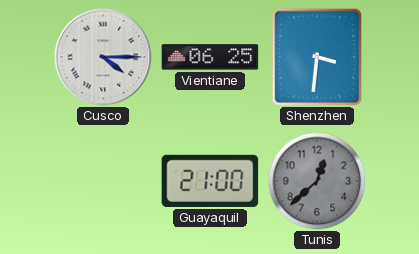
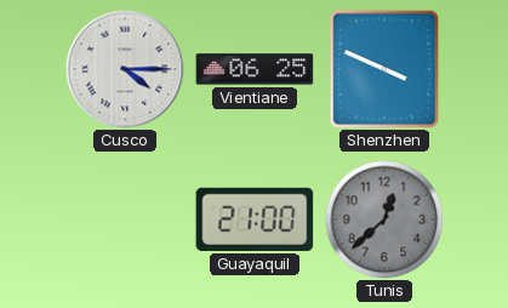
Shenzhen: 3:31 -> 3:49 (383, 68)
